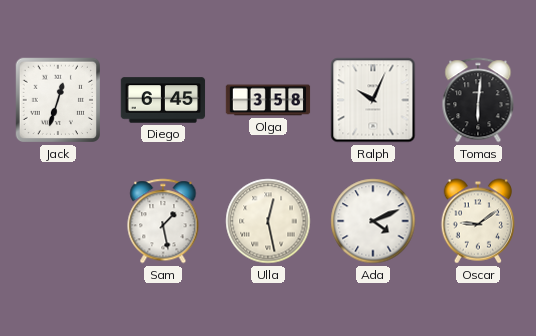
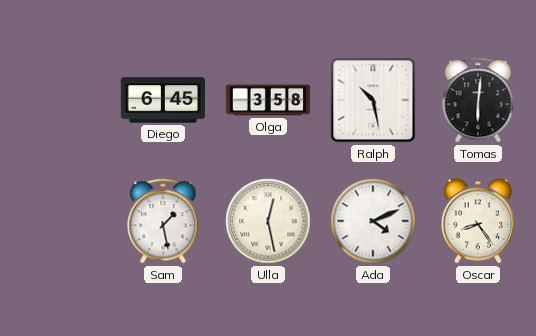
Jack: 12:33 -> none (58, 100)
Ralph: 10:04 -> 10:28 (373, 100)
Oscar: 9:09 -> 8:24 (477, 221)
